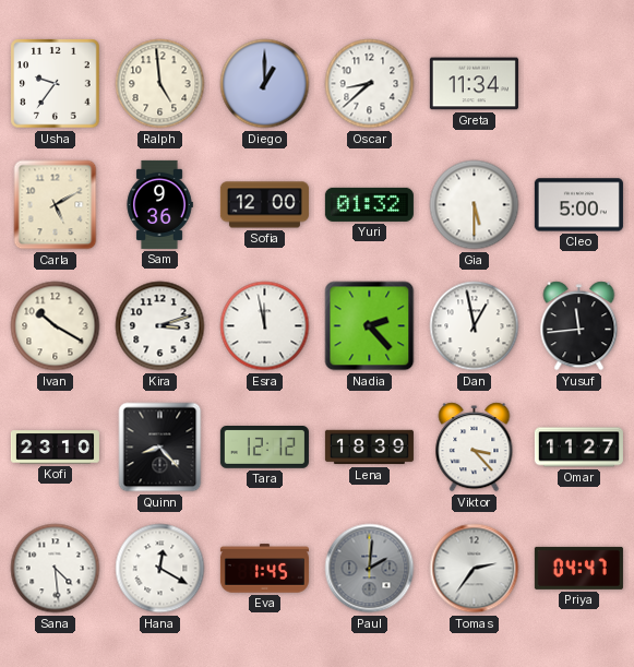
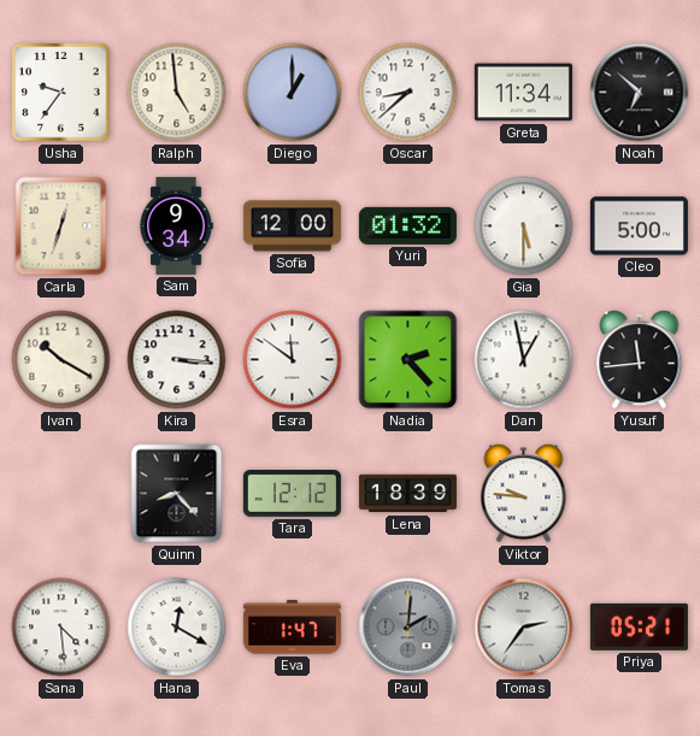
Noah: none -> 6:52 (640, 93)
Carla: 5:10 -> 12:33 (61, 226)
Sam: 9:36 -> 9:34 (176, 225)
Kira: 3:12 -> 3:16 (177, 360)
Esra: 11:58 -> 11:51 (293, 360)
Kofi: 23:10 -> none (55, 448)
Viktor: 3:23 -> 9:46 (524, 494)
Omar: 11:27 -> none (578, 448)
Eva: 1:45 -> 1:47 (292, 628)
Priya: 04:47 -> 05:21 (639, 626)
